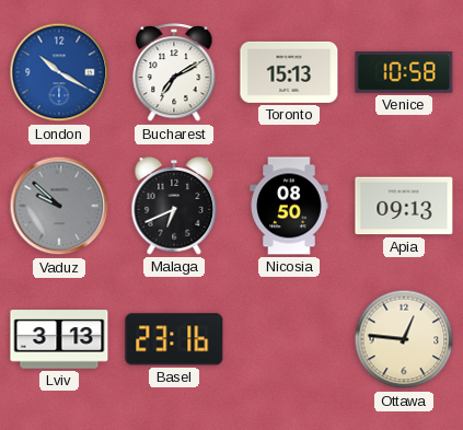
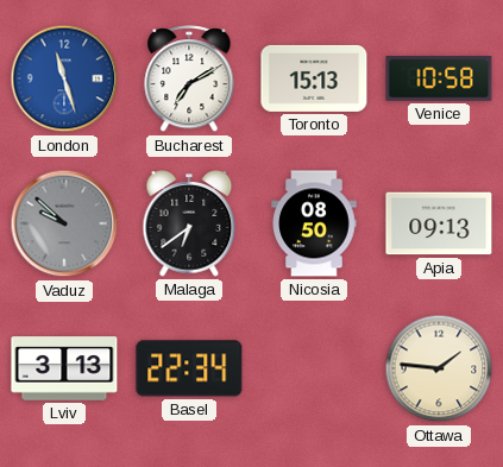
London: 10:20 -> 11:27 (64, 78)
Malaga: 6:41 -> 6:39 (189, 223)
Basel: 23:16 -> 22:34 (189, 368)
Ottawa: 12:46 -> 1:46 (439, 368)
